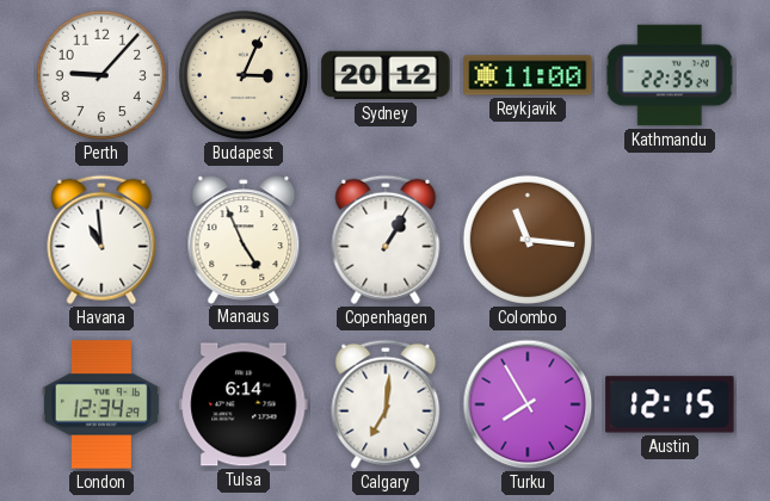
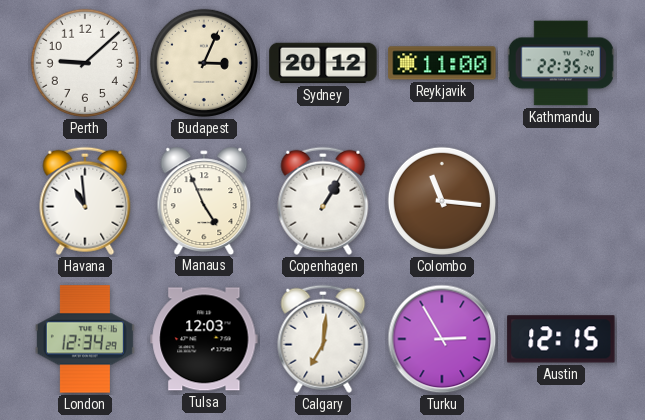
Perth: 9:07 -> 9:08 (85, 63)
Tulsa: 6:14 -> 12:03 (204, 339)
Turku: 7:55 -> 2:55 (442, 339)
